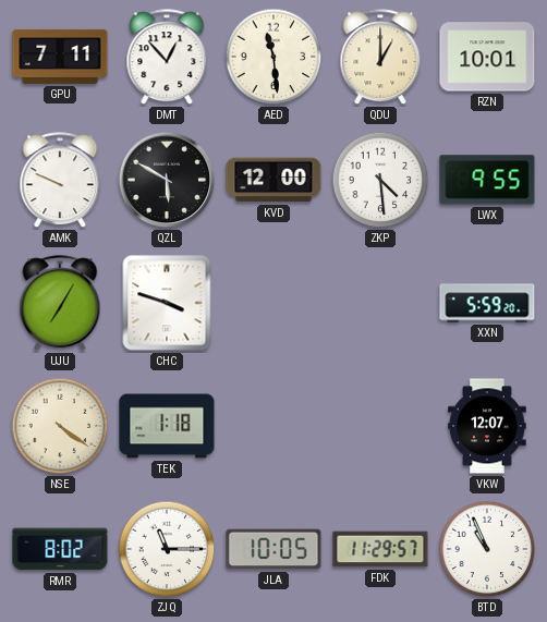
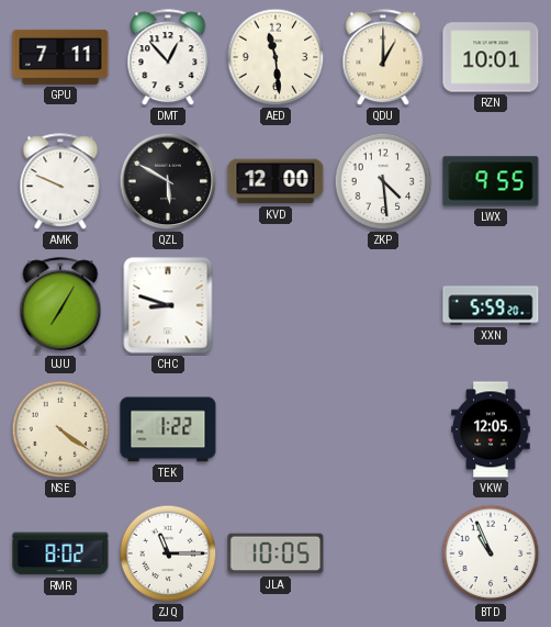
CHC: 3:48 -> 8:48 (168, 305)
TEK: 1:18 -> 1:22 (168, 429)
VKW: 12:07 -> 12:05 (491, 429)
FDK: 11:29 -> none (380, 549)
